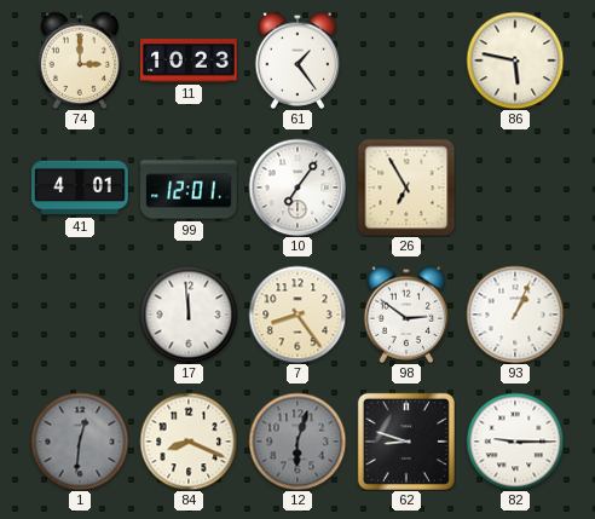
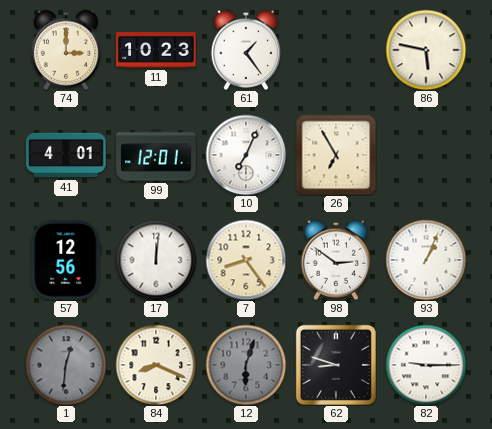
10: 7:06 -> 7:04 (246, 155)
57: none -> 12:56 (66, 261)
17: 11:59 -> 12:01 (156, 260)
